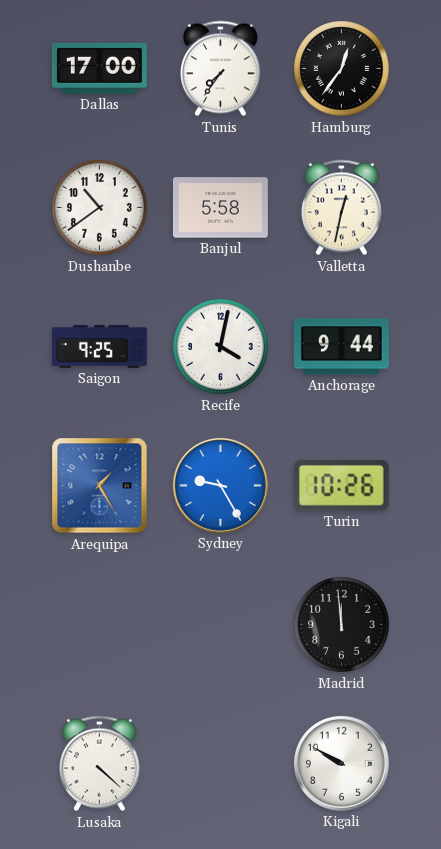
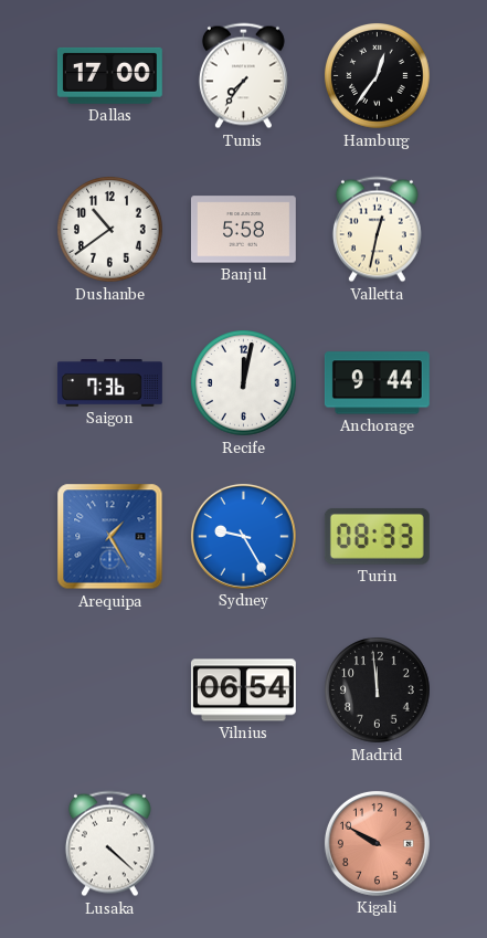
Saigon: 9:25 -> 7:36 (109, 383)
Recife: 4:02 -> 12:02 (244, 383)
Turin: 10:26 -> 08:33 (377, 536)
Vilnius: none -> 06:54 (243, 691)
Kigali dial: white -> salmon (377, 843)
